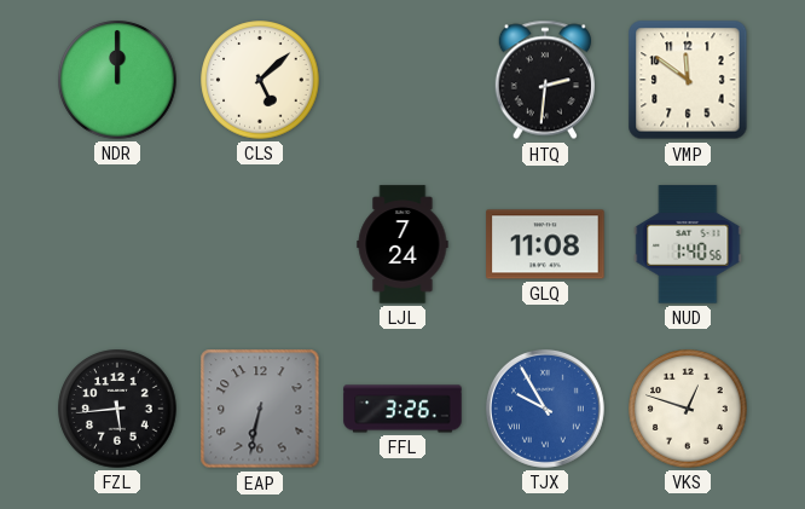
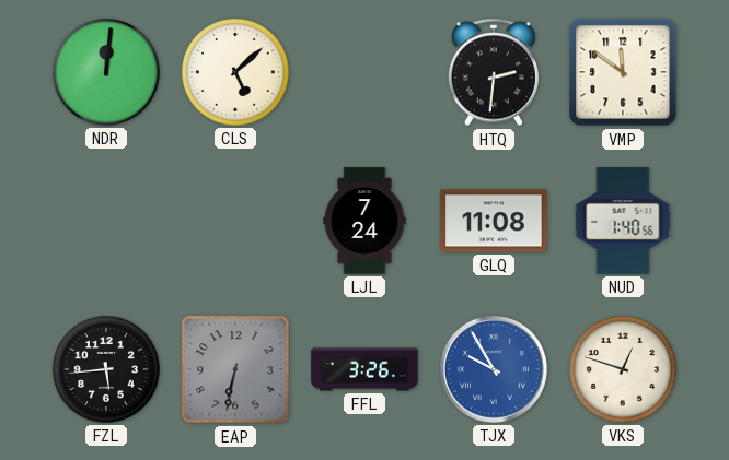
NDR: 12:00 -> 12:01 (106, 72)
